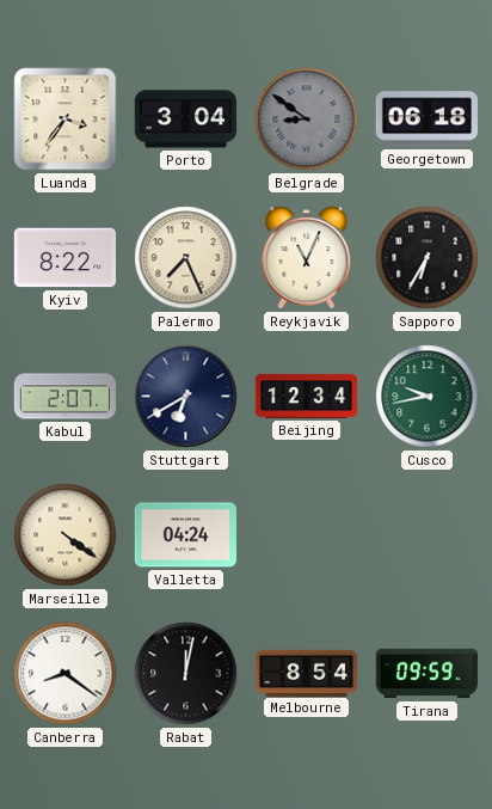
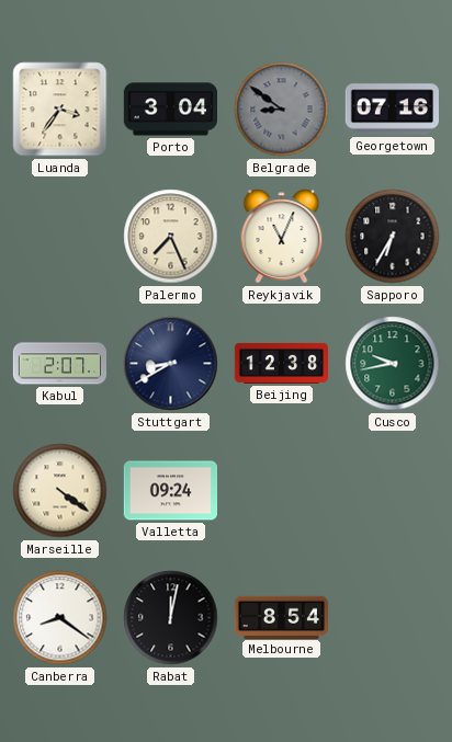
Georgetown: 06:18 -> 07:16 (392, 110)
Kyiv: 8:22 -> none (64, 258)
Stuttgart: 6:40 -> 8:40 (171, 364)
Beijing: 12:34 -> 12:38 (282, 363)
Valletta: 04:24 -> 09:24 (170, 491)
Tirana: 09:59 -> none (428, 674)
